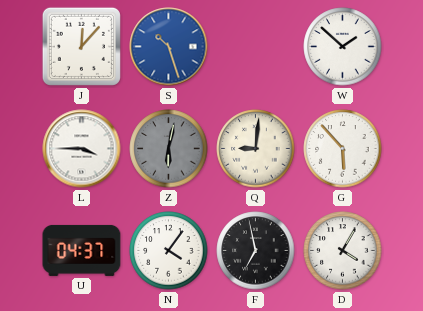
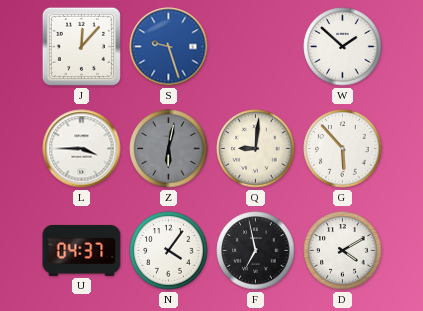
S: 10:27 -> 9:27 (169, 47)
D: 4:05 -> 4:10 (343, 251)
